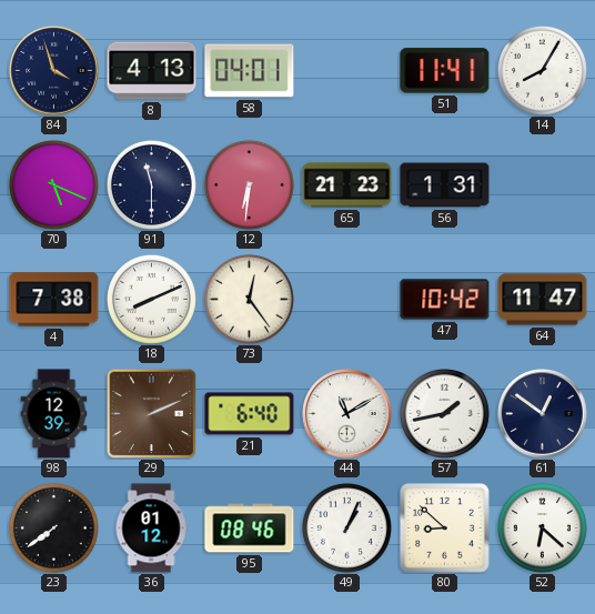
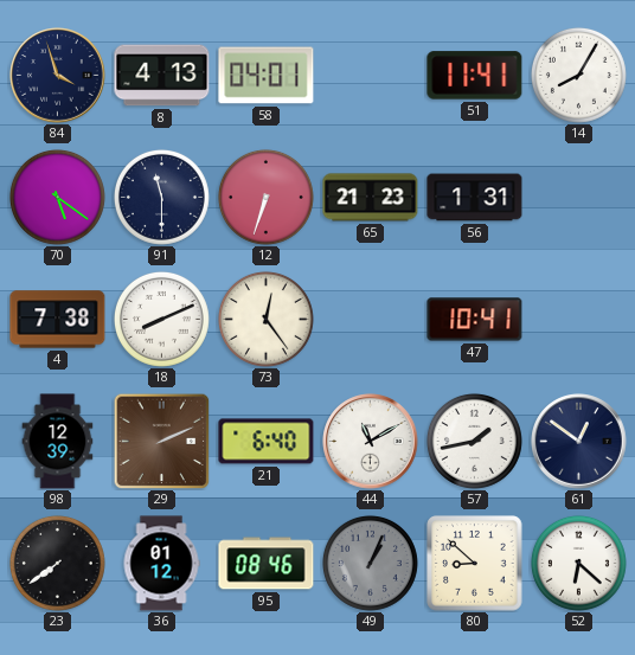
70: 5:19 -> 5:21 (57, 197)
12: 6:31 -> 6:33 (265, 197)
47: 10:42 -> 10:41 (475, 320)
64: 11:47 -> none (543, 300)
49 dial: white -> grey (370, 563)
